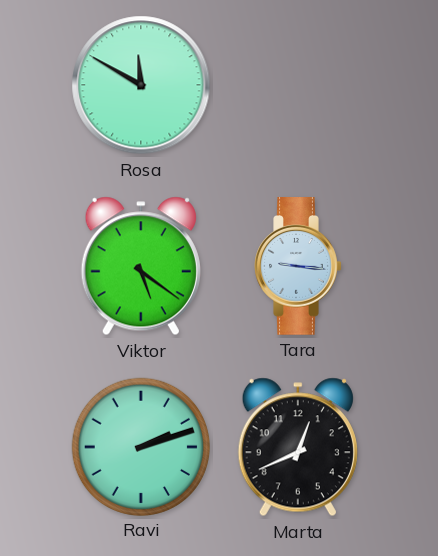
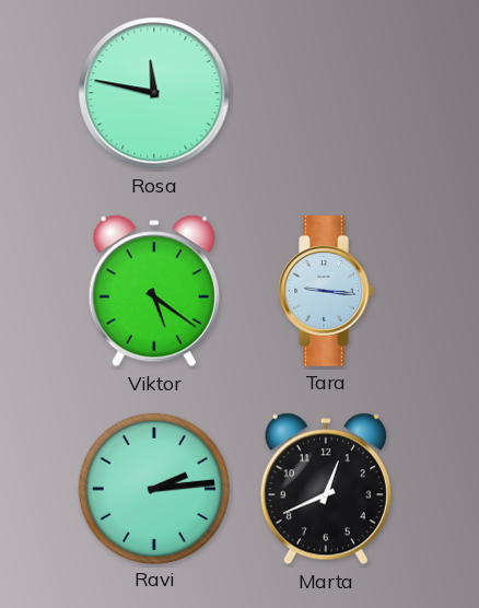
Rosa: 11:50 -> 11:47 (154, 93)
Ravi: 2:12 -> 2:14 (153, 488)
